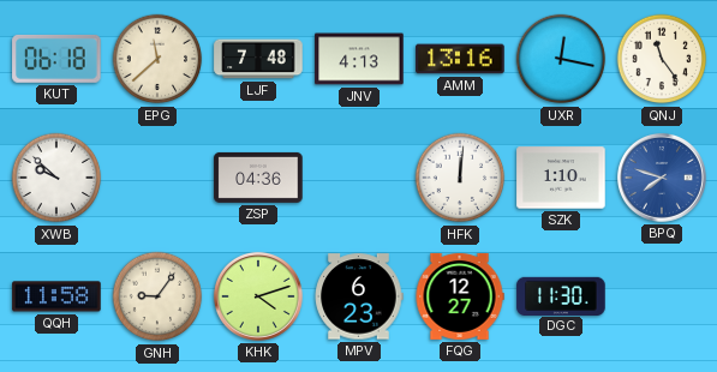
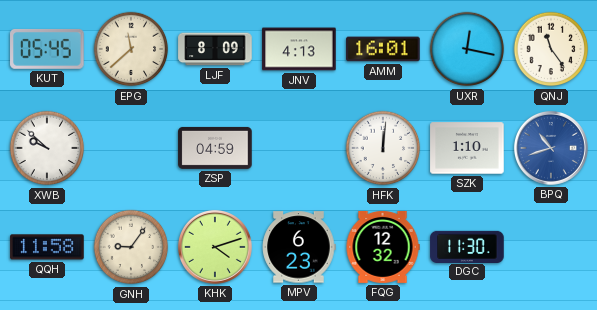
KUT: 06:18 -> 05:45 (47, 49)
LJF: 7:48 -> 8:09 (215, 49)
AMM: 13:16 -> 16:01 (383, 49)
ZSP: 04:36 -> 04:59 (215, 148)
BPQ: 7:48 -> 10:42 (551, 148)
FQG: 12:27 -> 12:32 (383, 247)
